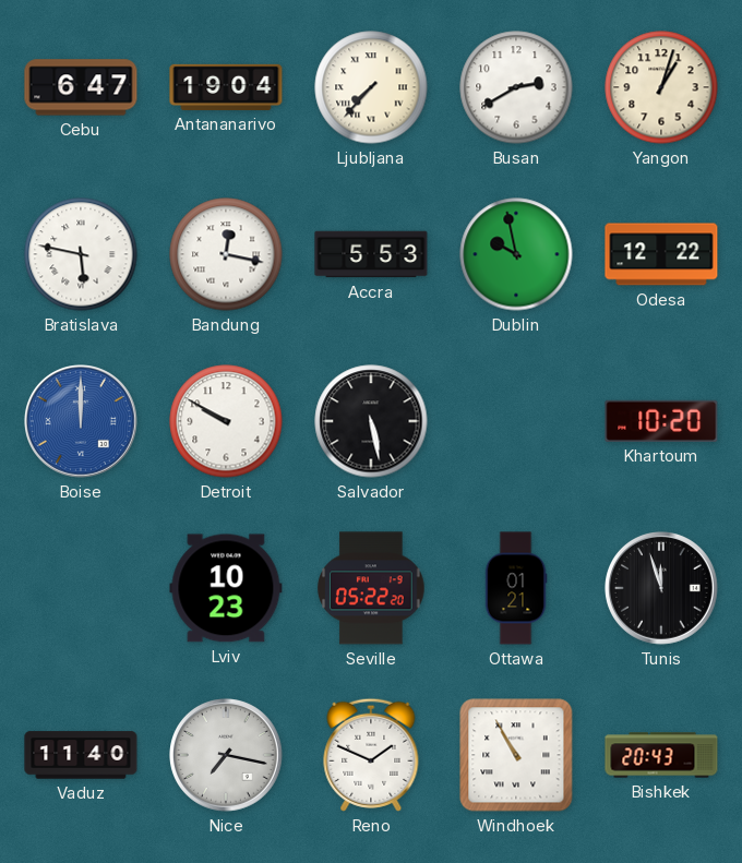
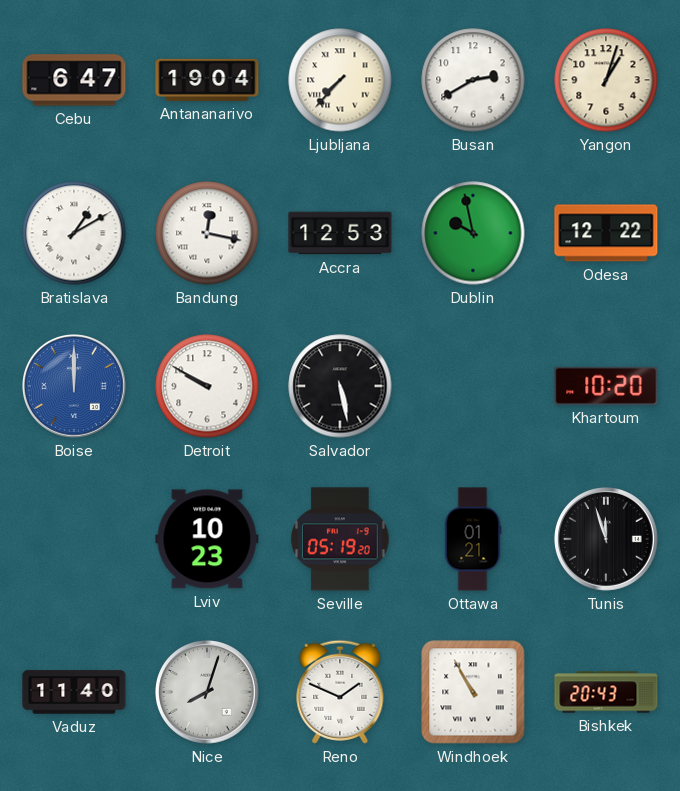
Bratislava: 5:47 -> 1:10 (74, 233)
Accra: 5:53 -> 12:53 (340, 233)
Seville: 05:22 -> 05:19 (340, 539)
Nice: 7:17 -> 8:03 (208, 693)
